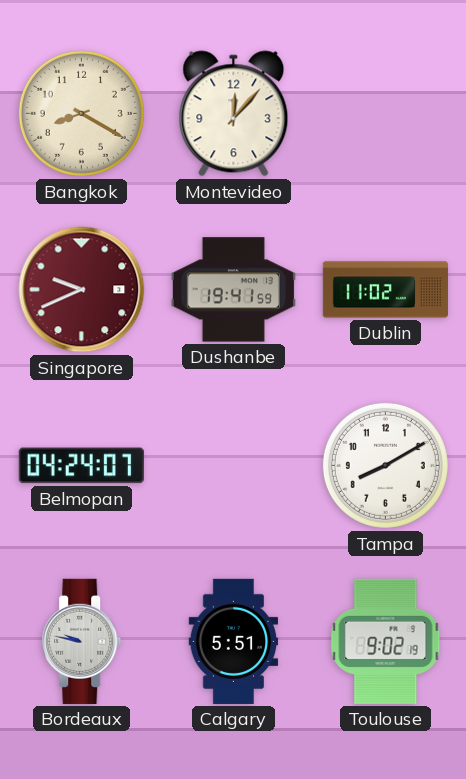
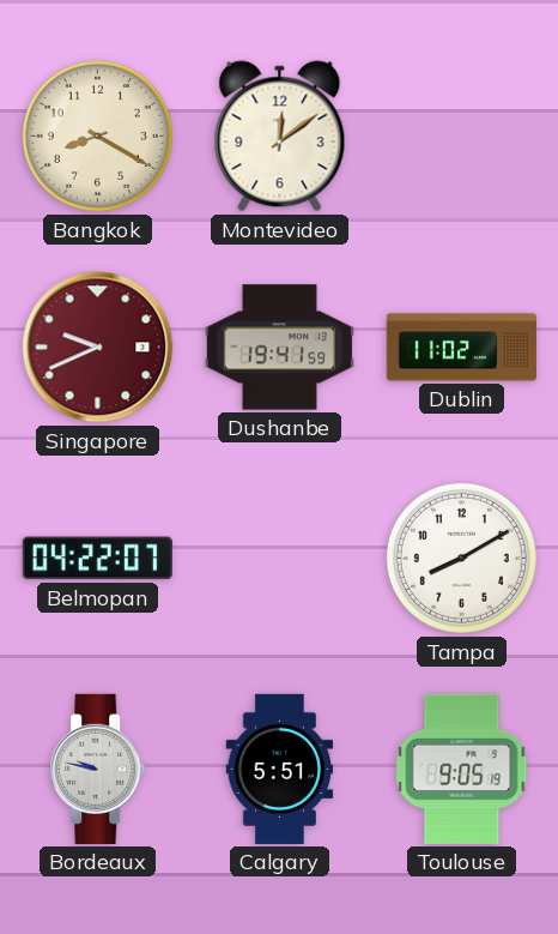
Montevideo: 12:07 -> 12:09 (280, 137)
Belmopan: 04:24 -> 04:22 (97, 559)
Toulouse: 9:02 -> 9:05 (462, 769)
